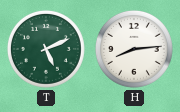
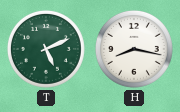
H: 8:14 -> 8:17 (134, 49)
